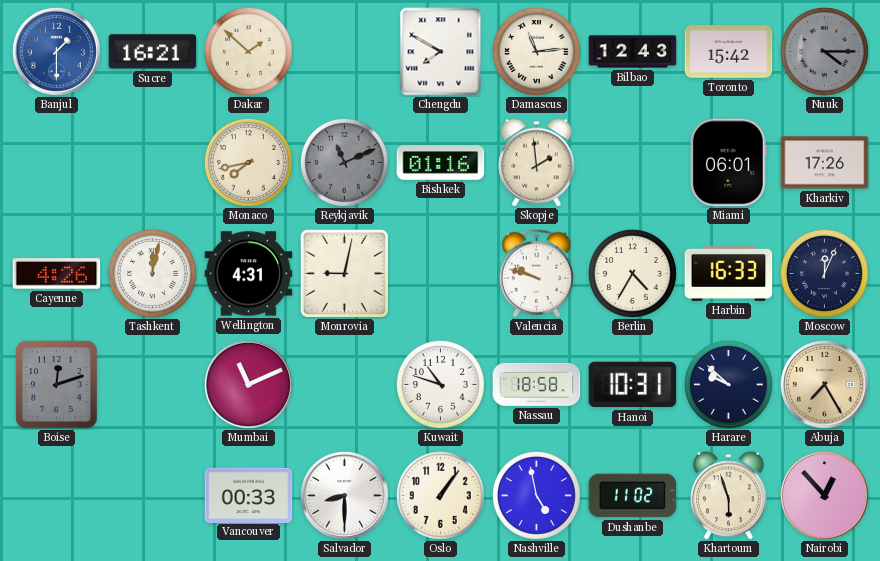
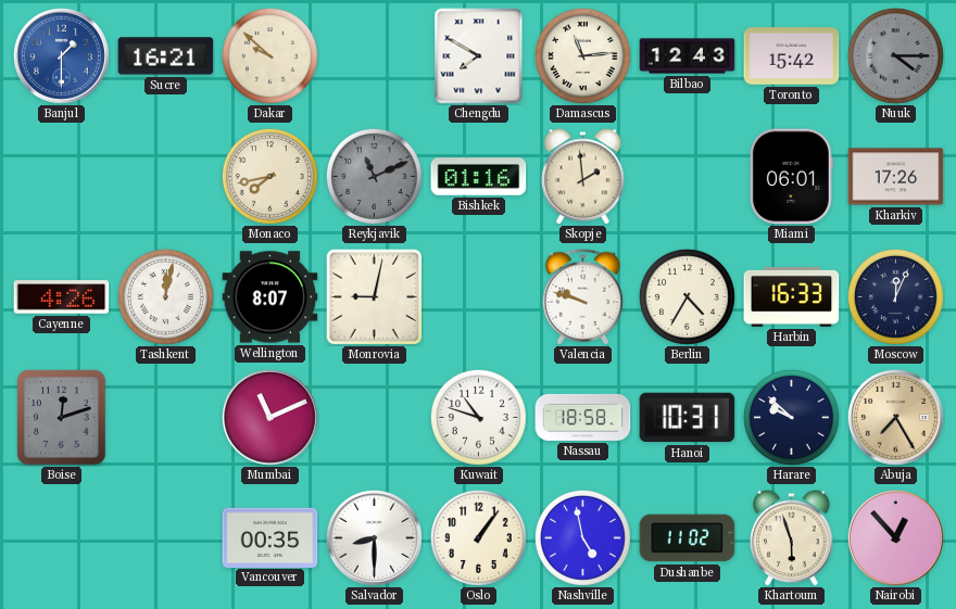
Dakar: 1:52 -> 9:52 (269, 55)
Wellington: 4:31 -> 8:07 (271, 297)
Vancouver: 00:33 -> 00:35 (271, 537)
